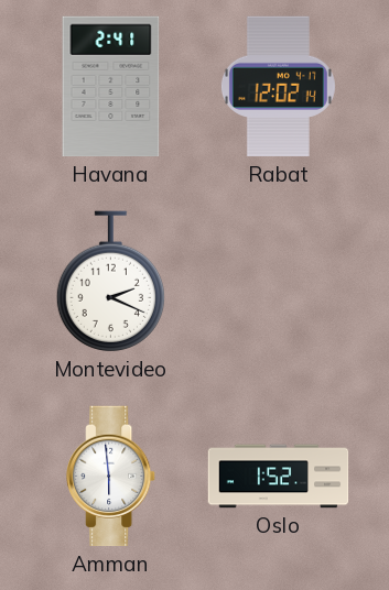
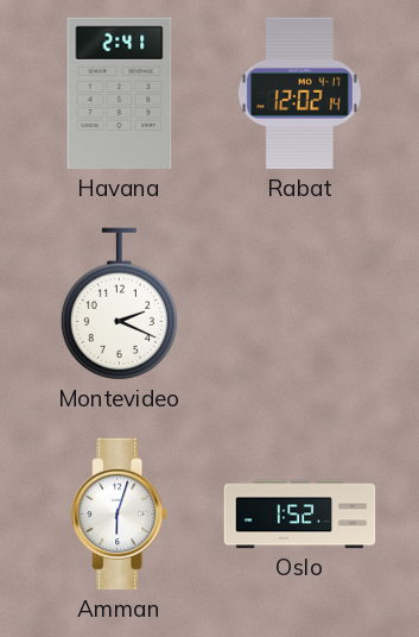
Amman: 5:59 -> 6:03 (120, 515)
